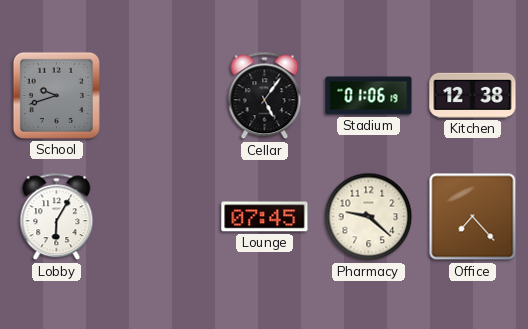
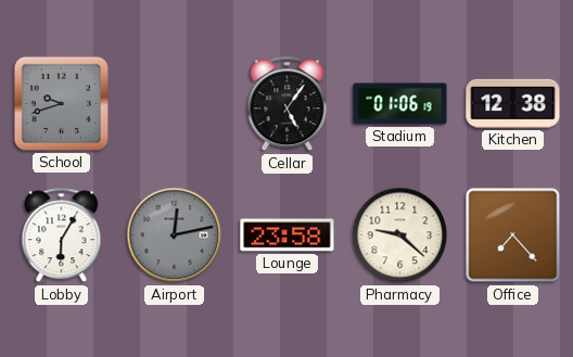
Airport: none -> 12:13 (175, 235)
Lounge: 07:45 -> 23:58 (288, 235)
